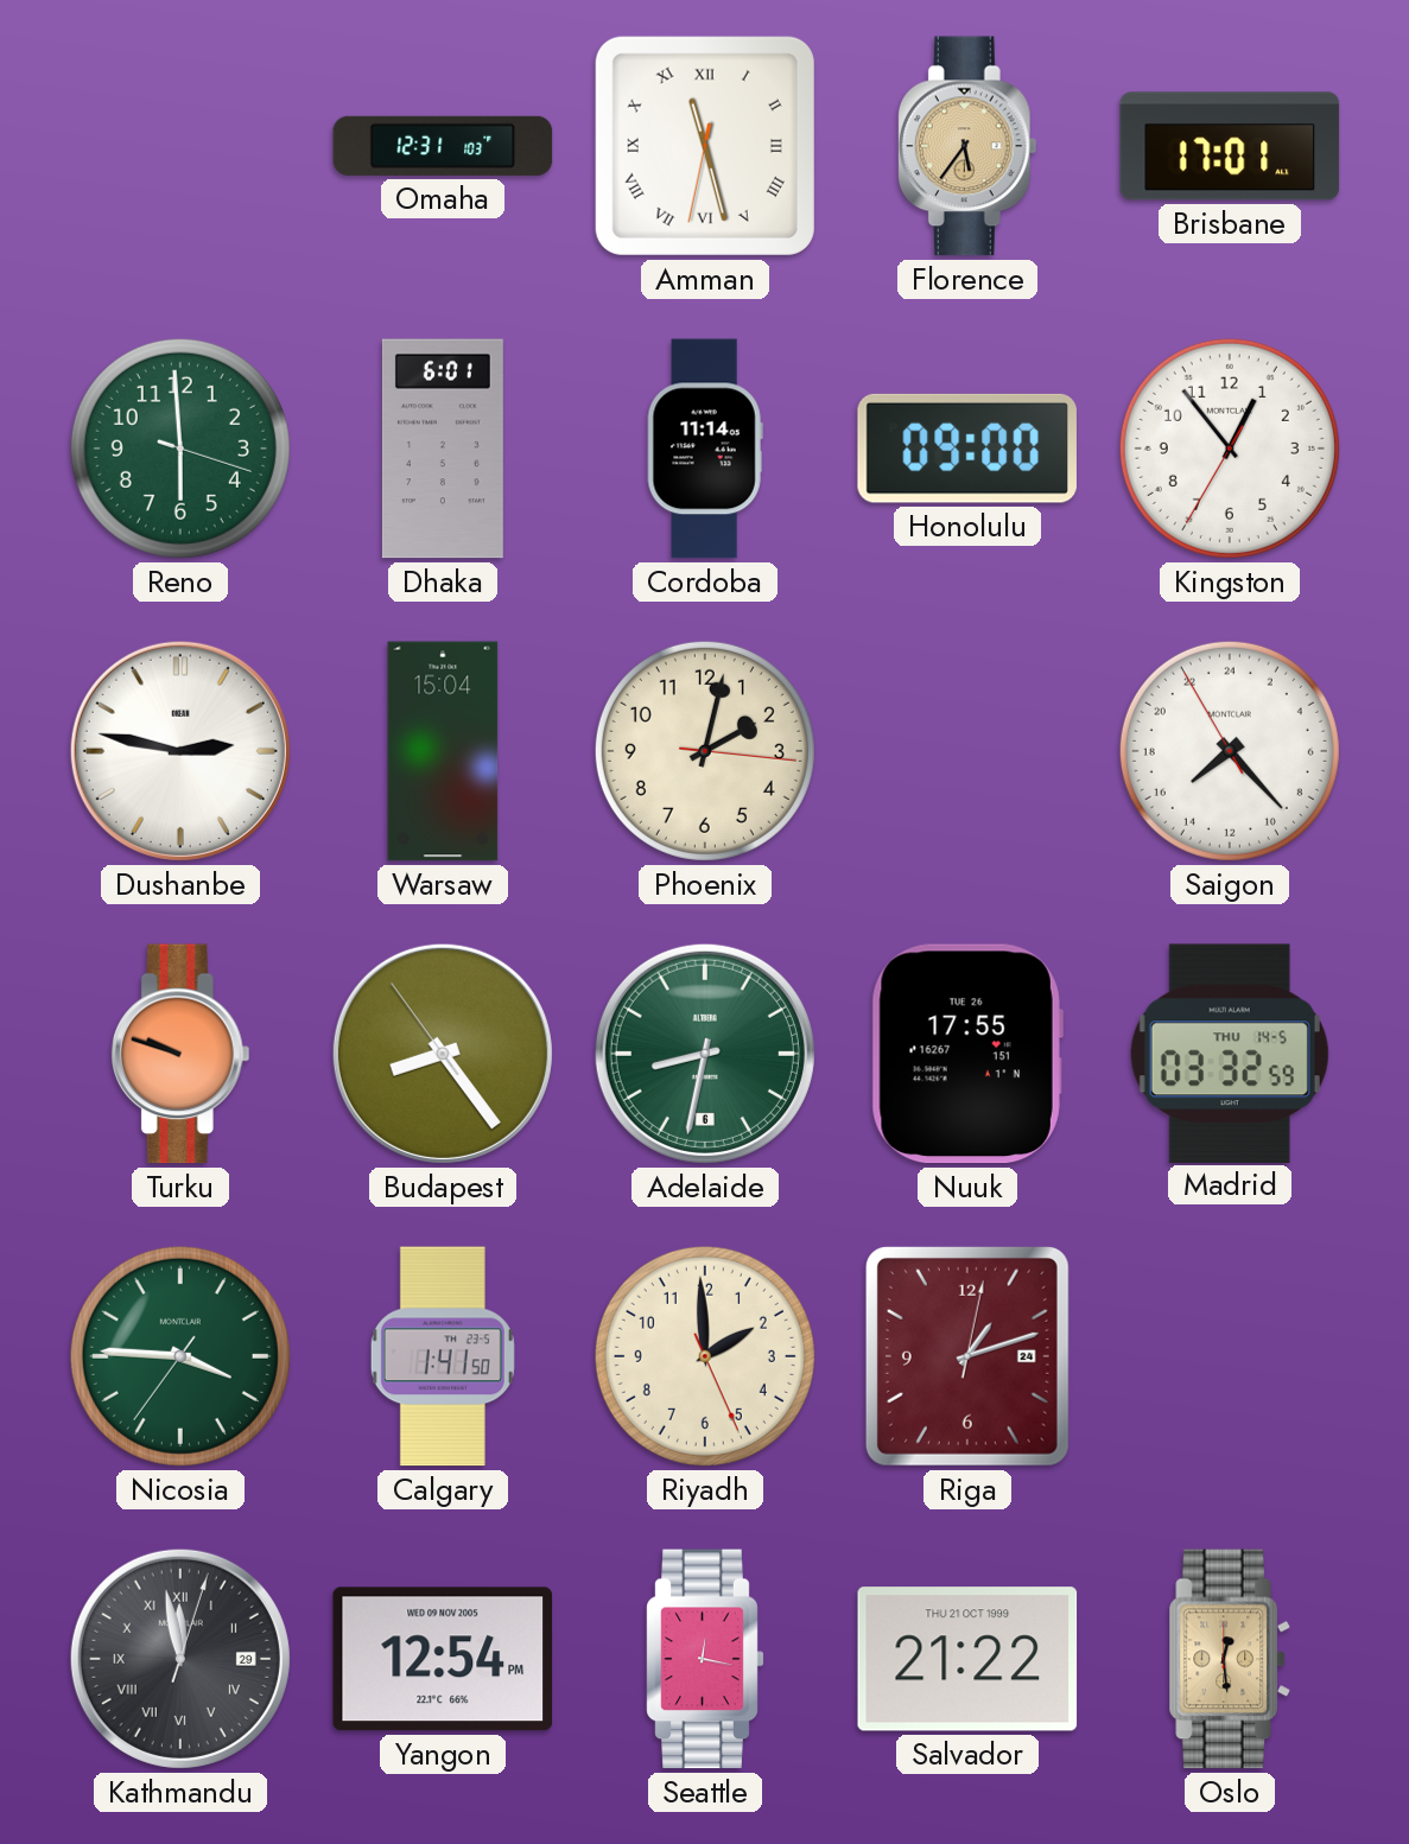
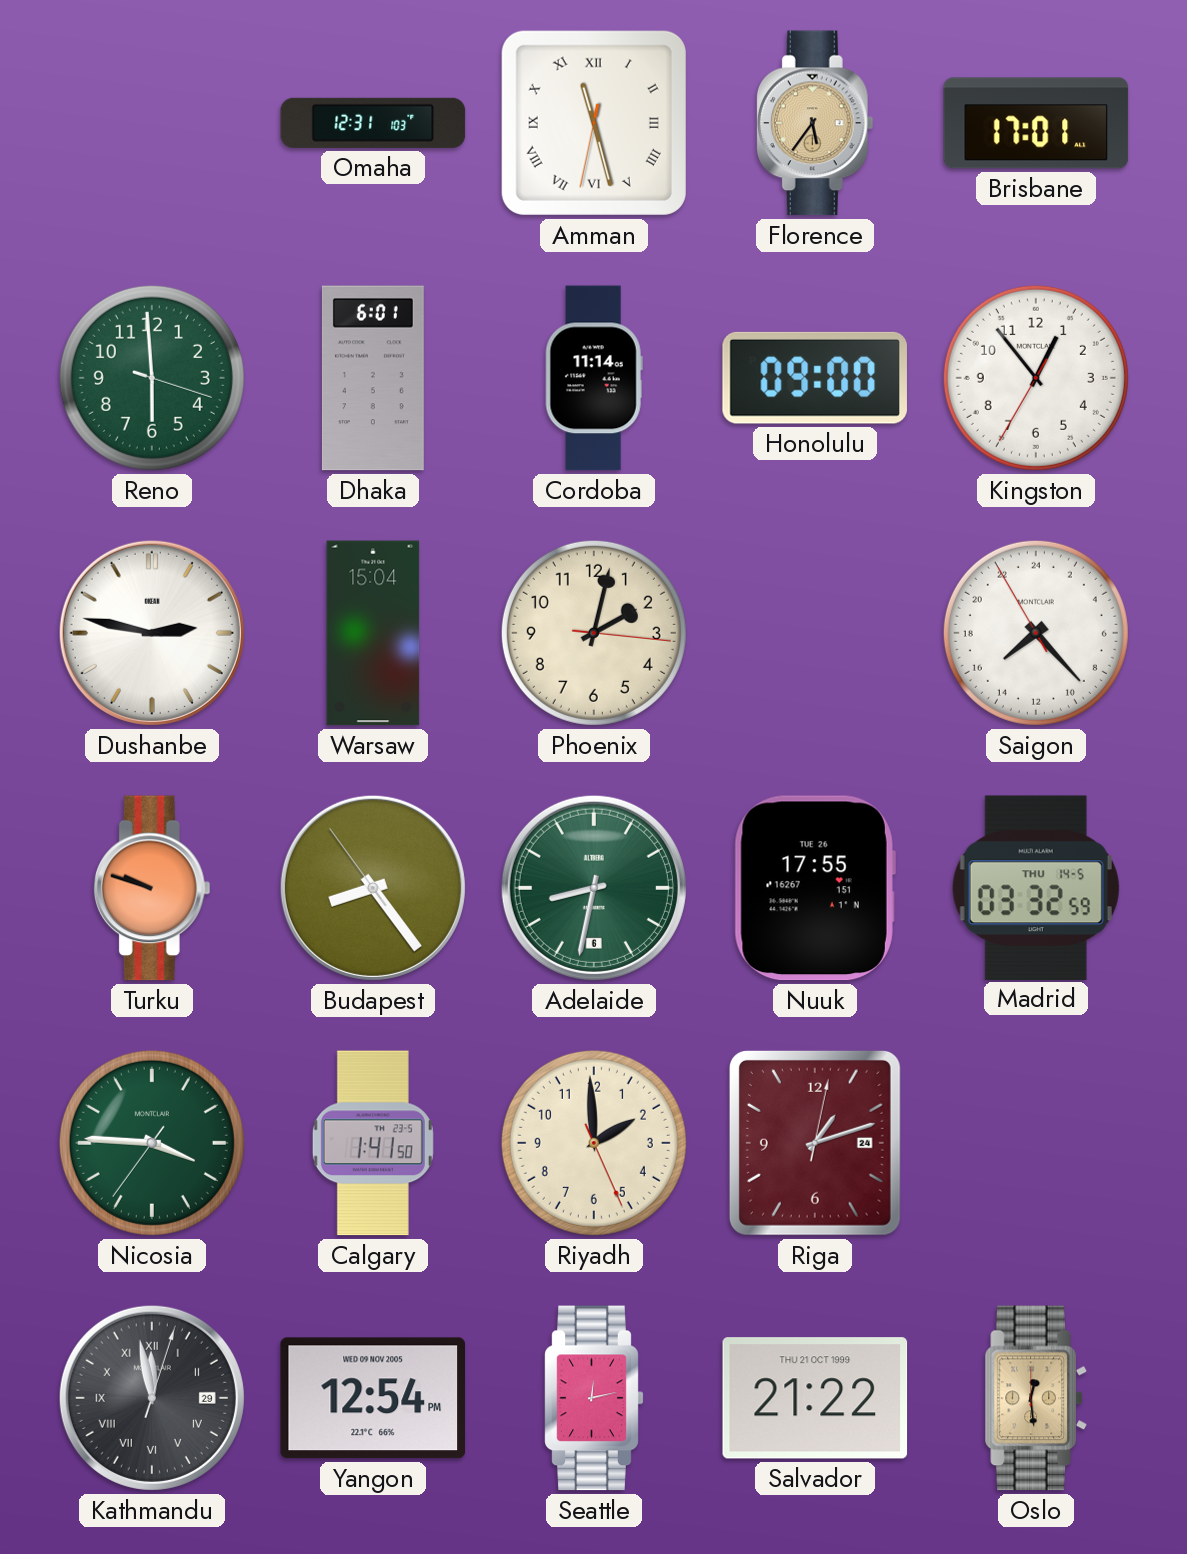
Seattle: 12:17 -> 12:13 (594, 1398)
